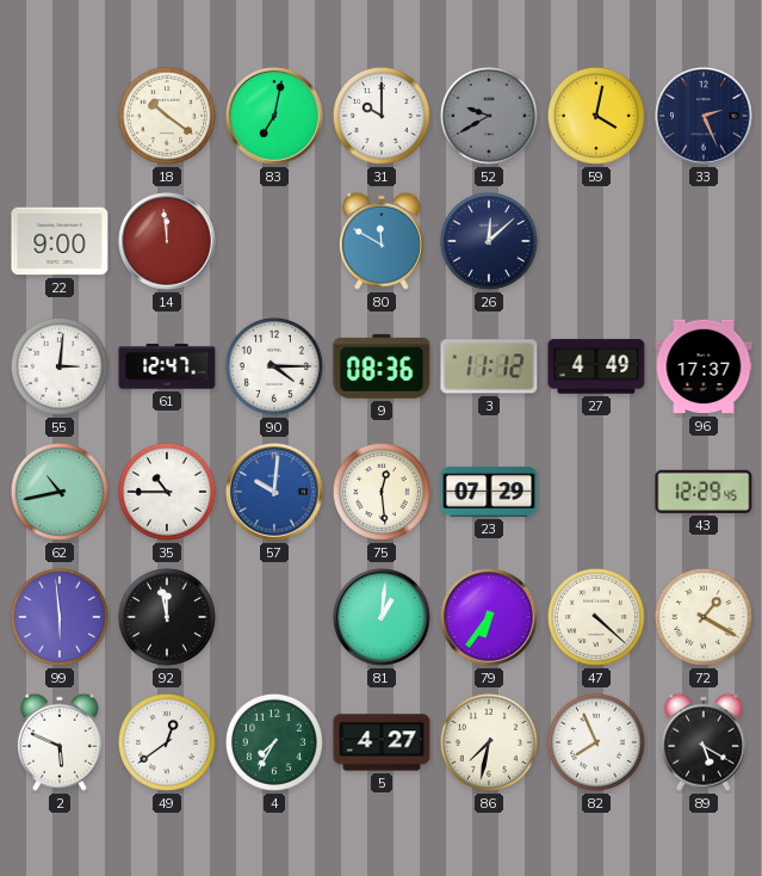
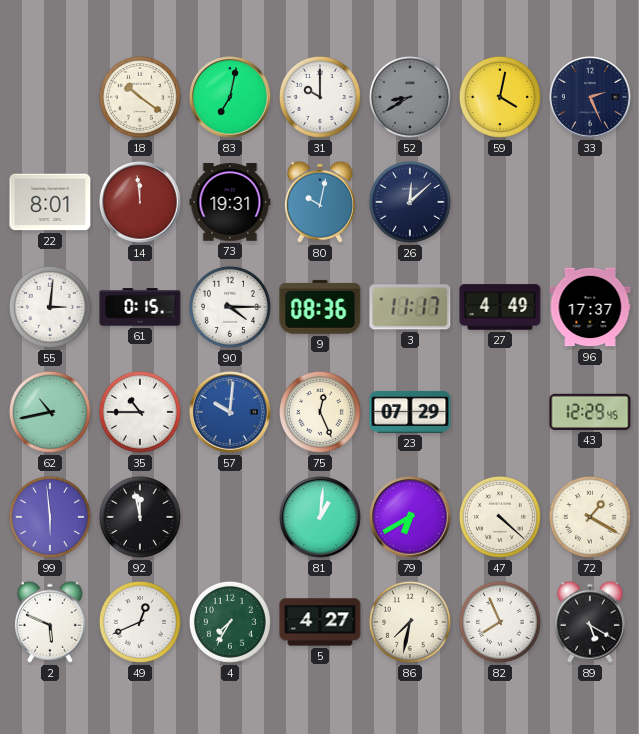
52: 9:40 -> 8:40 (410, 97)
22: 9:00 -> 8:01 (50, 202)
73: none -> 19:31 (230, 202)
80: 11:50 -> 10:02 (320, 202)
61: 12:47 -> 0:15 (140, 307)
3: 11:12 -> 11:17 (410, 307)
75: 12:29 -> 12:26 (320, 412)
79: 6:36 -> 6:40 (410, 517)
49: 12:39 -> 12:41 (140, 622)
